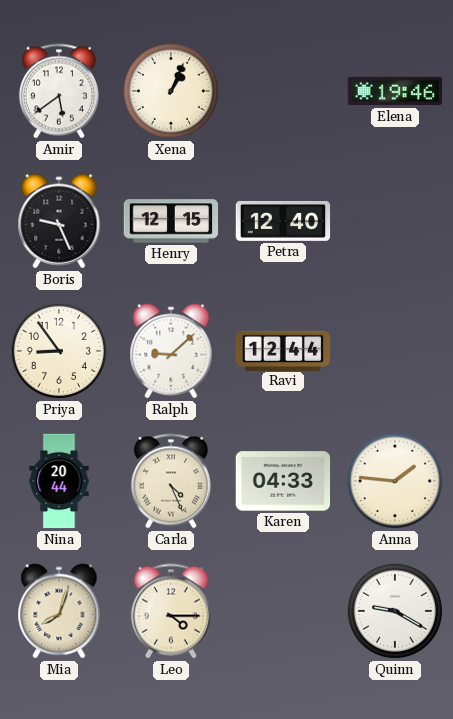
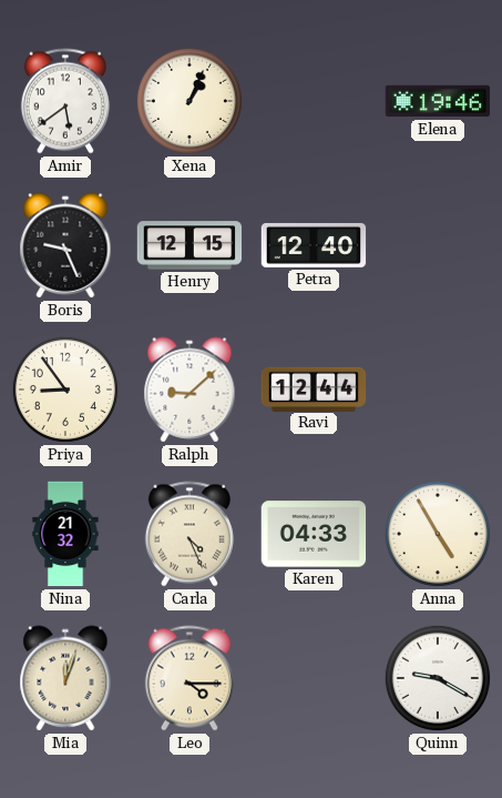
Nina: 20:44 -> 21:32 (65, 534)
Anna: 1:46 -> 4:55 (438, 534)
Mia: 8:03 -> 12:03 (65, 678)
